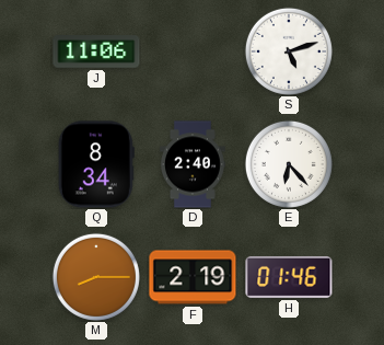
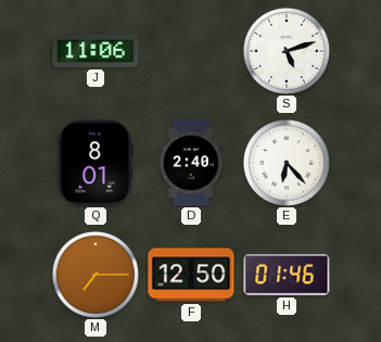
Q: 8:34 -> 8:01 (96, 163)
M: 8:15 -> 7:15 (96, 275)
F: 2:19 -> 12:50 (191, 275)
